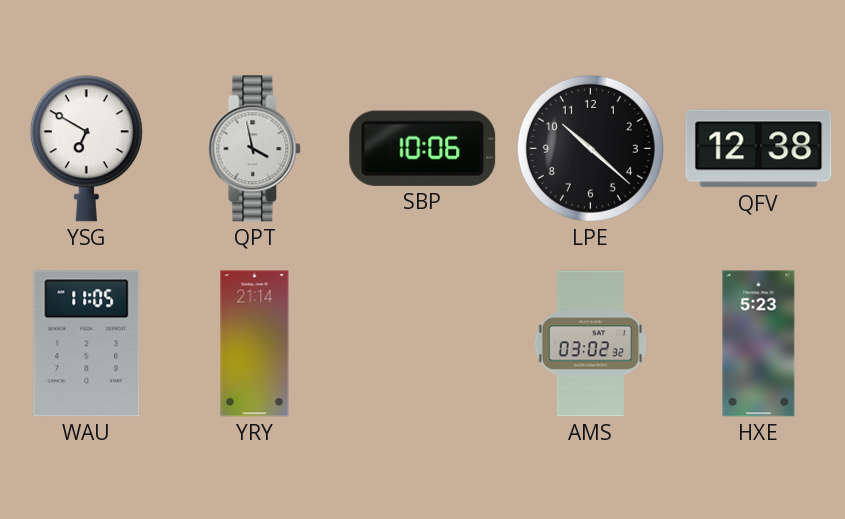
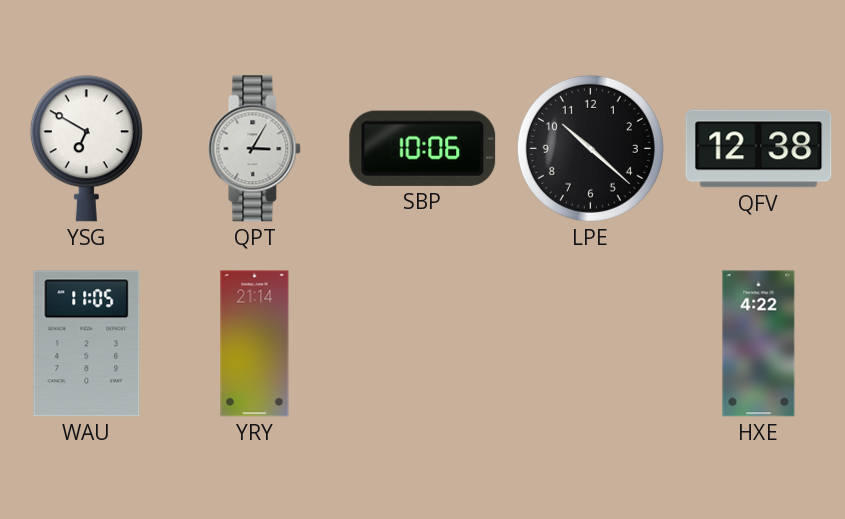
QPT: 3:58 -> 3:05 (255, 149)
AMS: 03:02 -> none (591, 344)
HXE: 5:23 -> 4:22 (759, 344)
